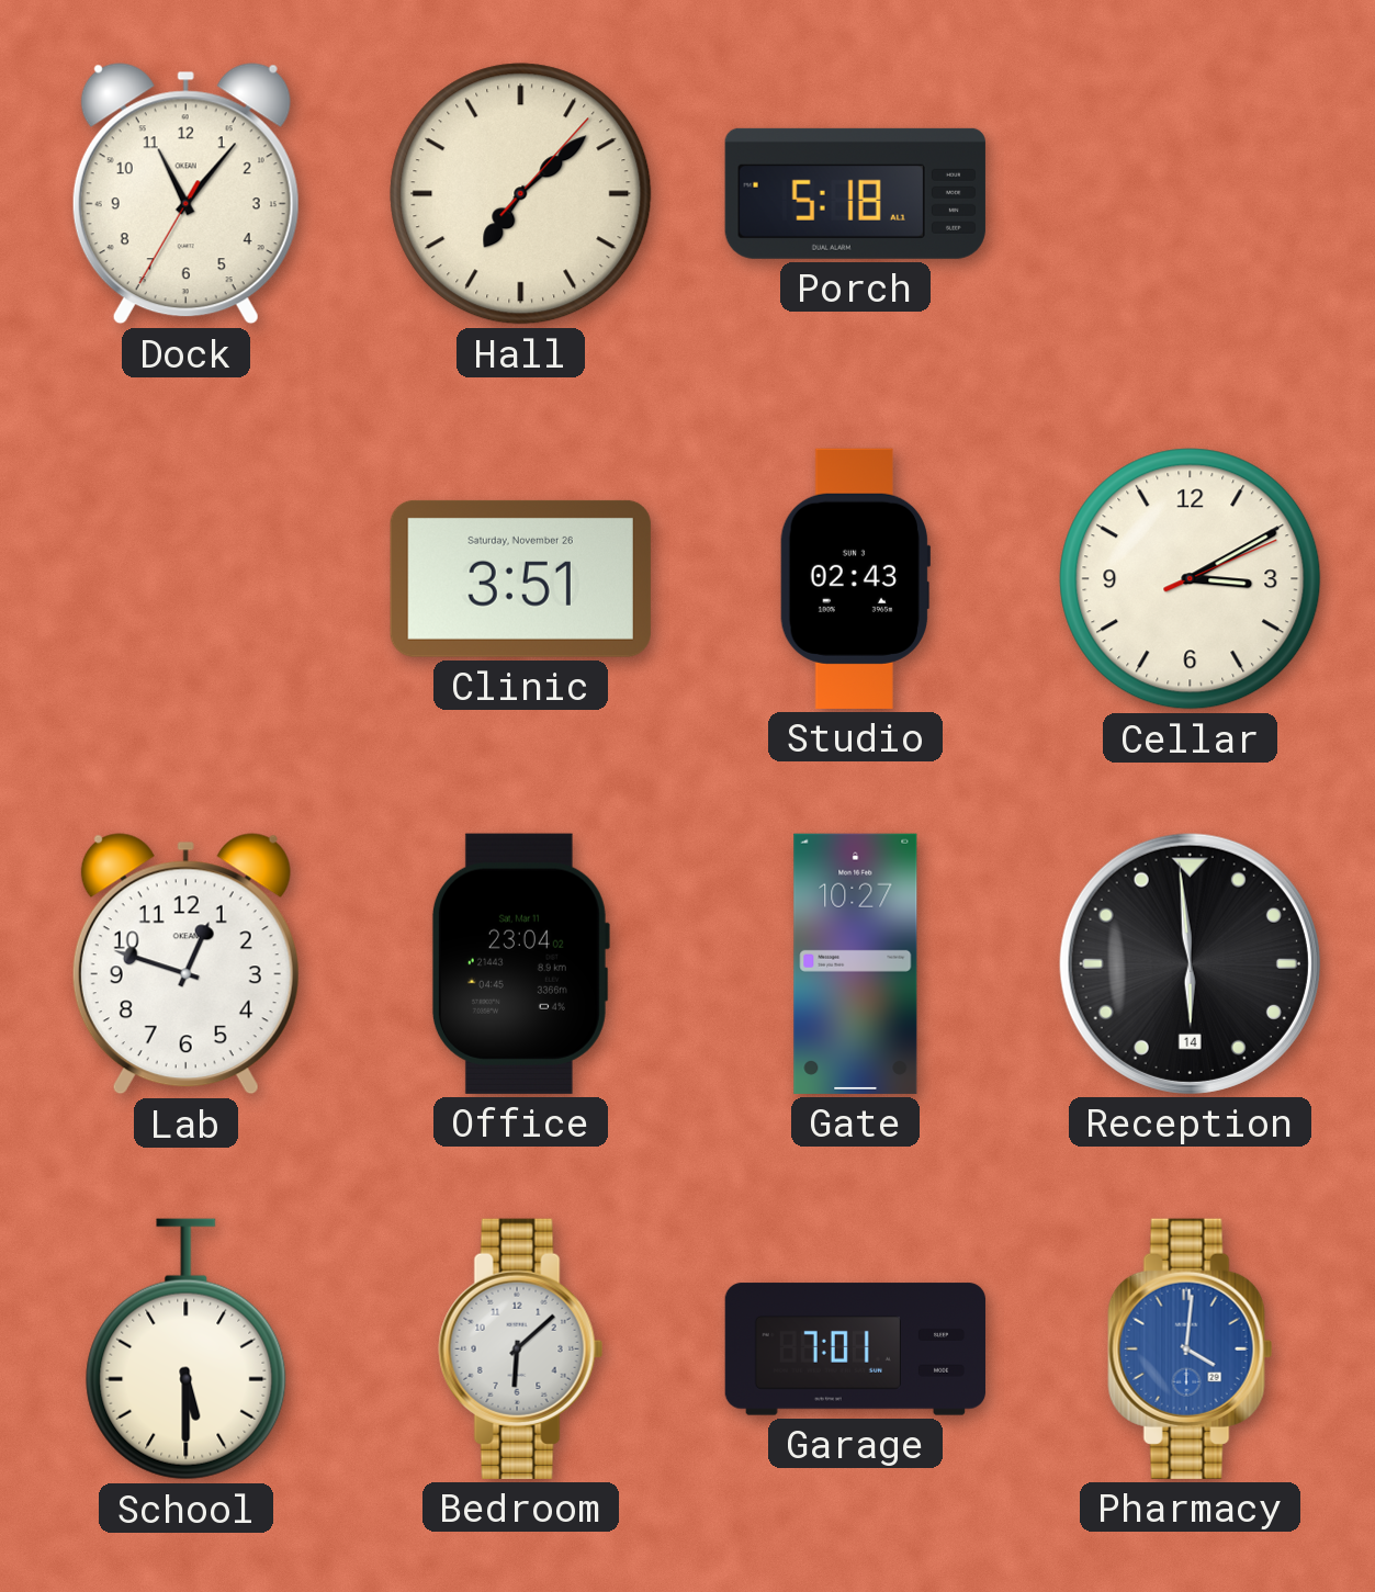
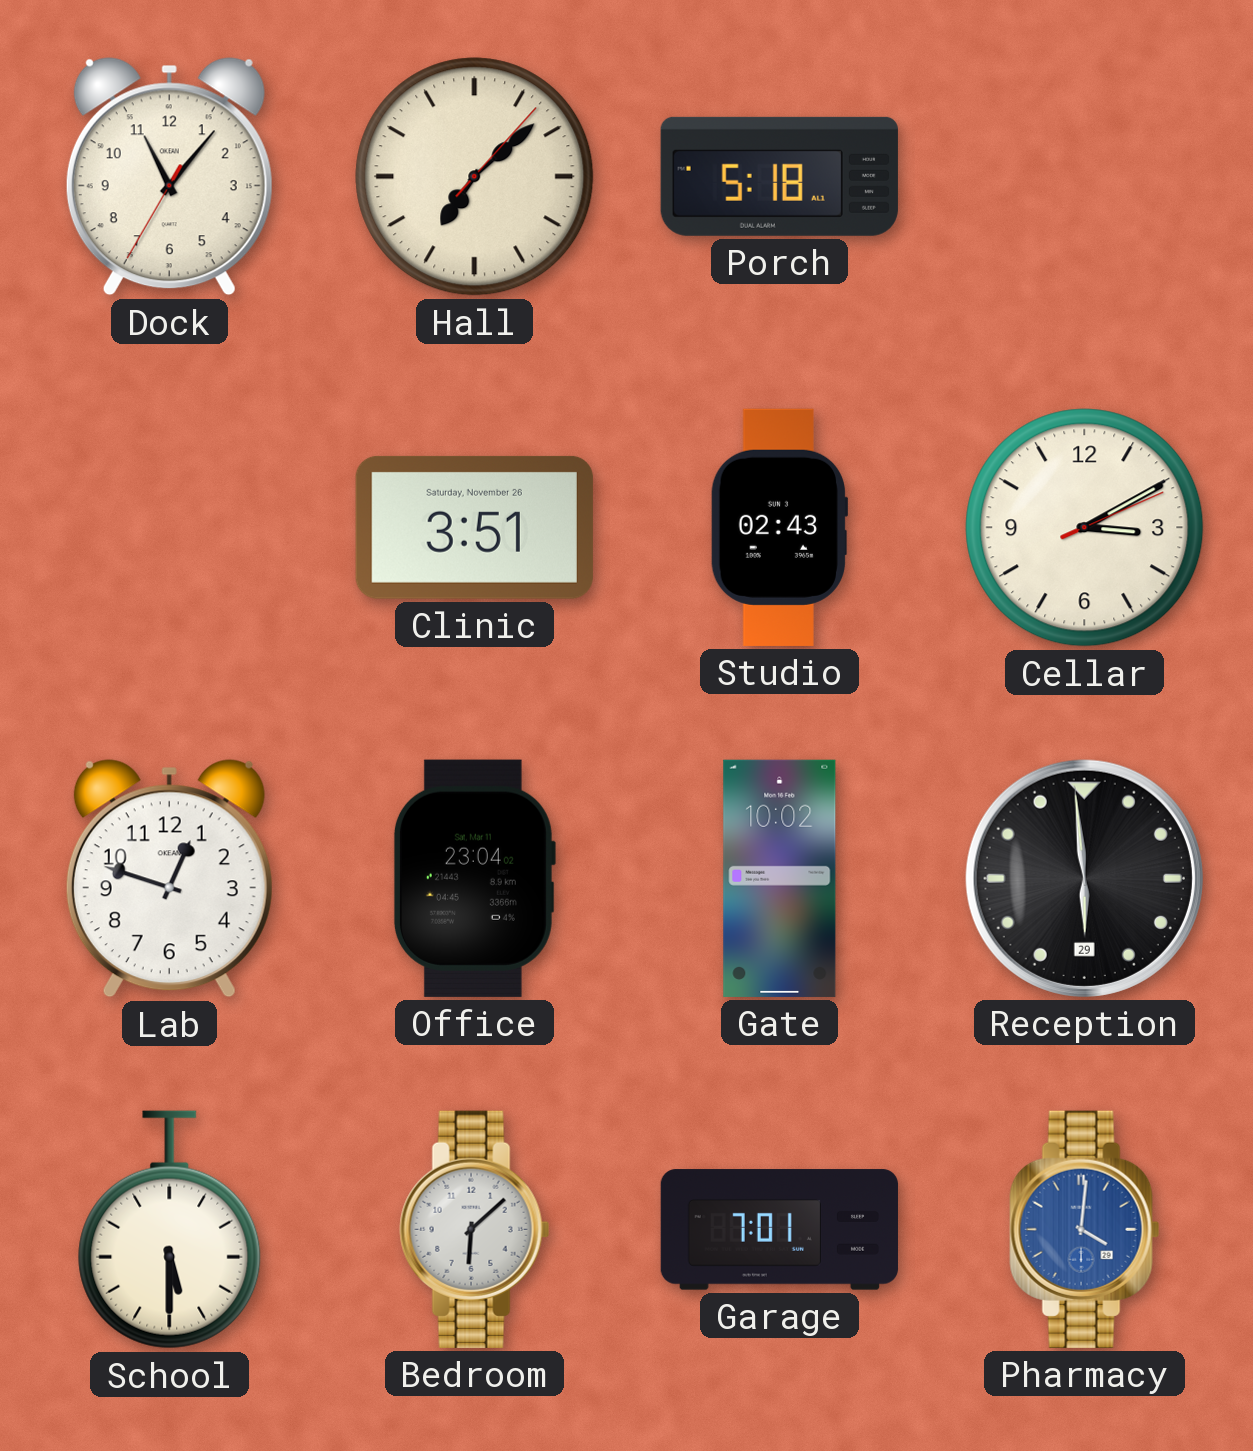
Gate: 10:27 -> 10:02 (780, 878)
Reception date: 14 -> 29 (1084, 878)
